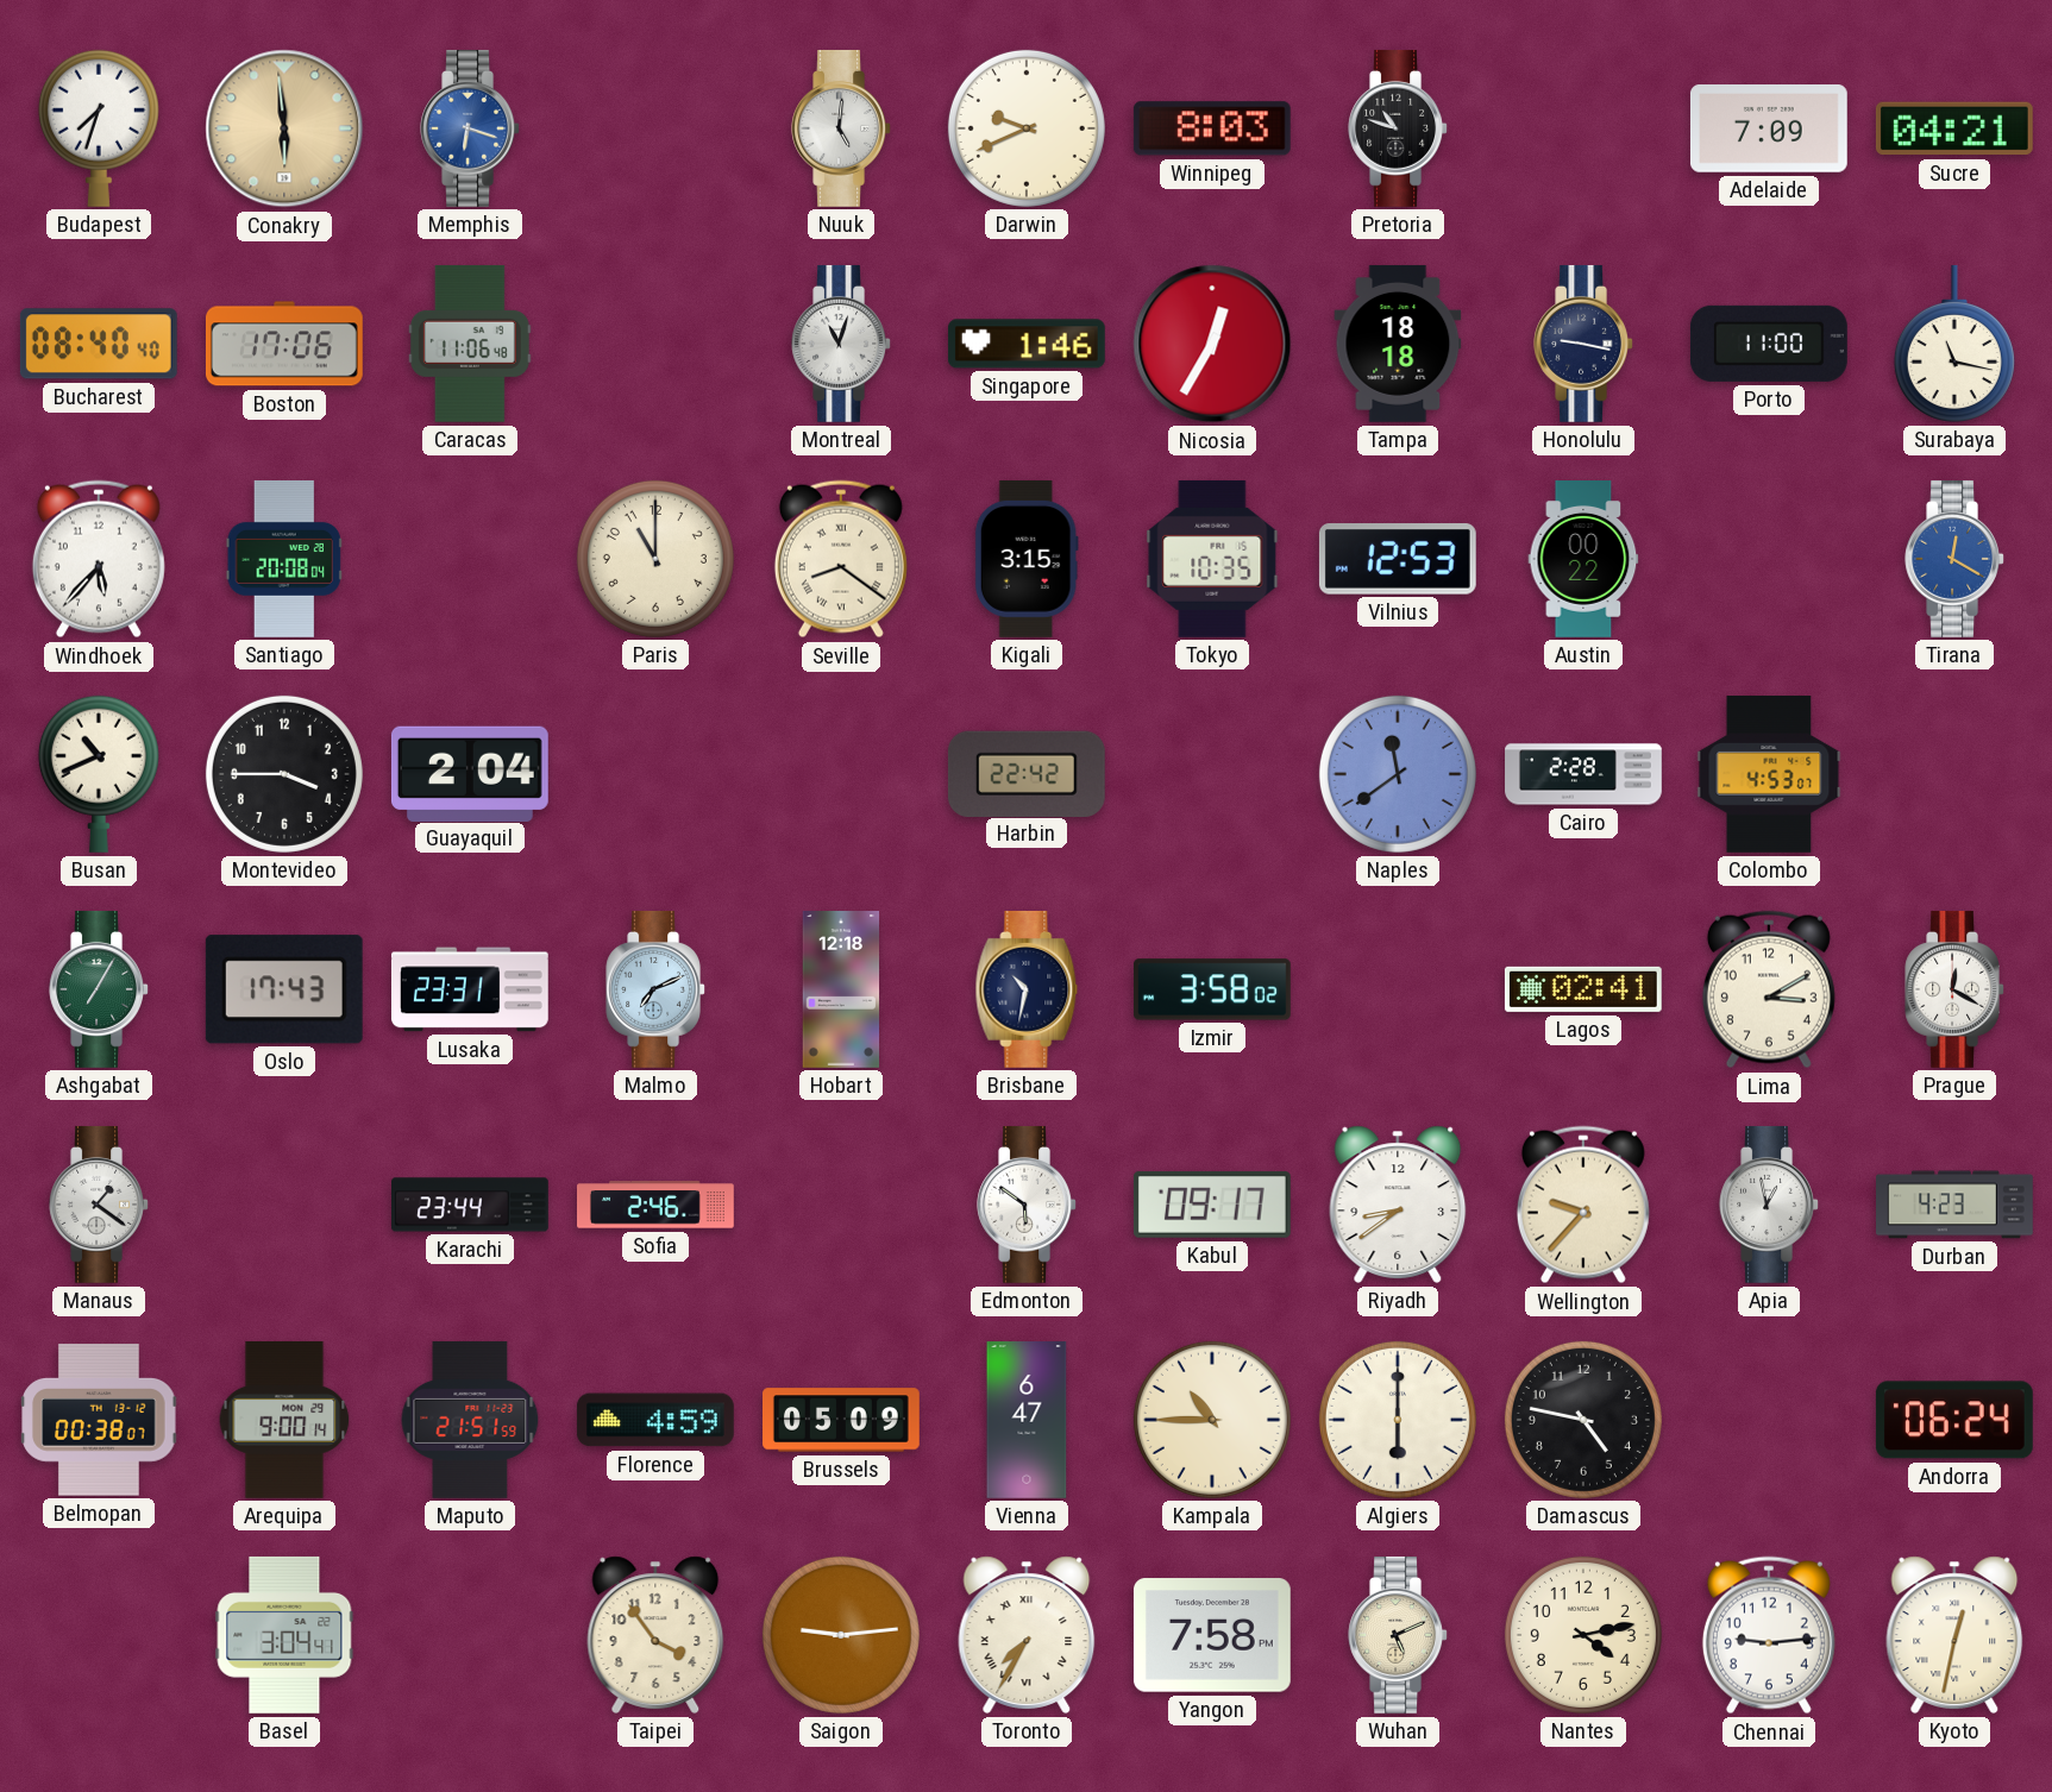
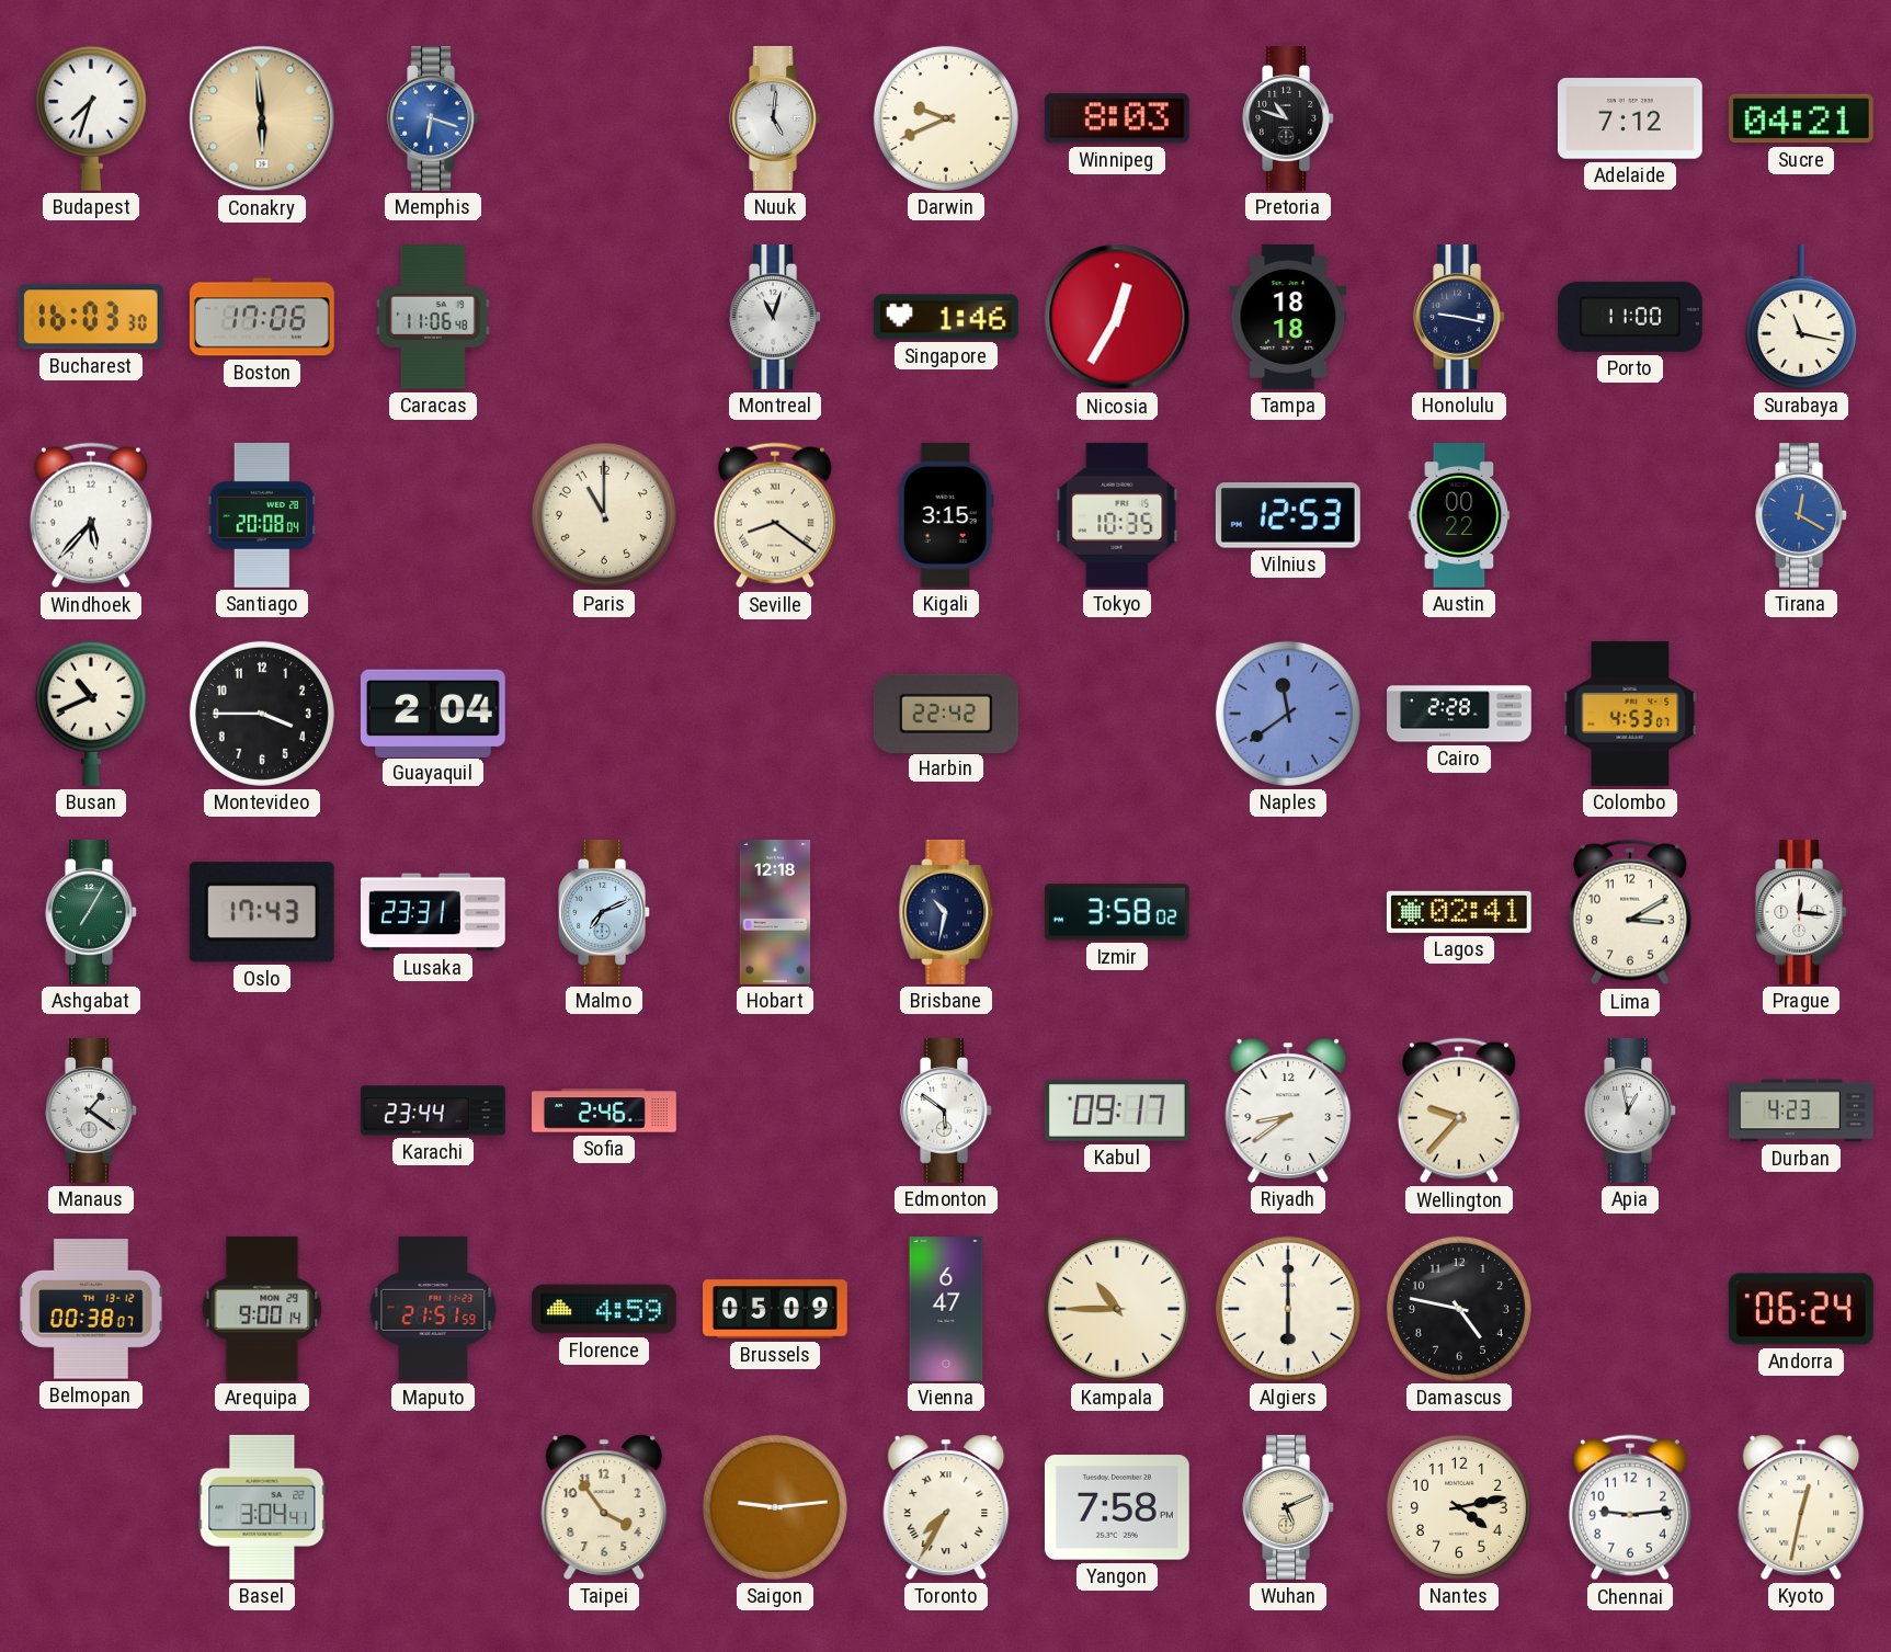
Adelaide: 7:09 -> 7:12 (1630, 119)
Bucharest: 08:40 -> 16:03 (91, 317)
Prague: 12:20 -> 12:16 (1801, 912)
